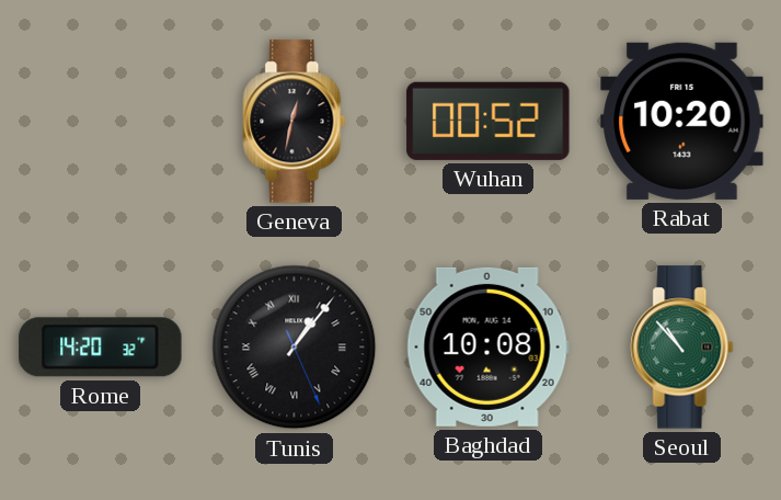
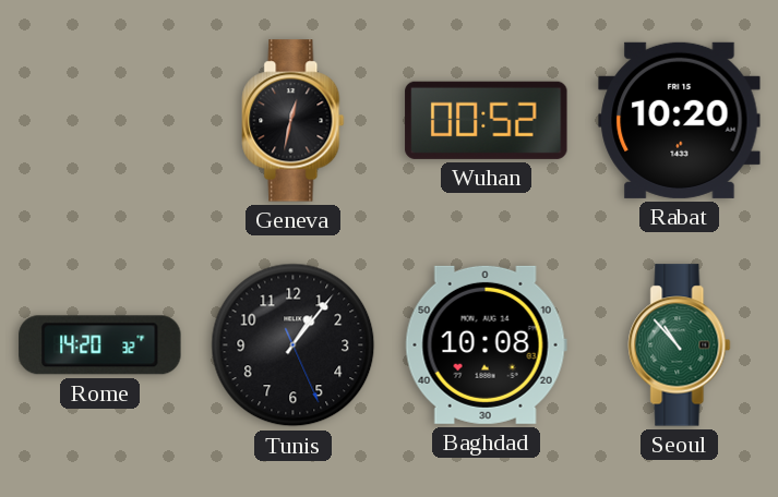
Tunis numerals: Roman -> Arabic (294, 346)
